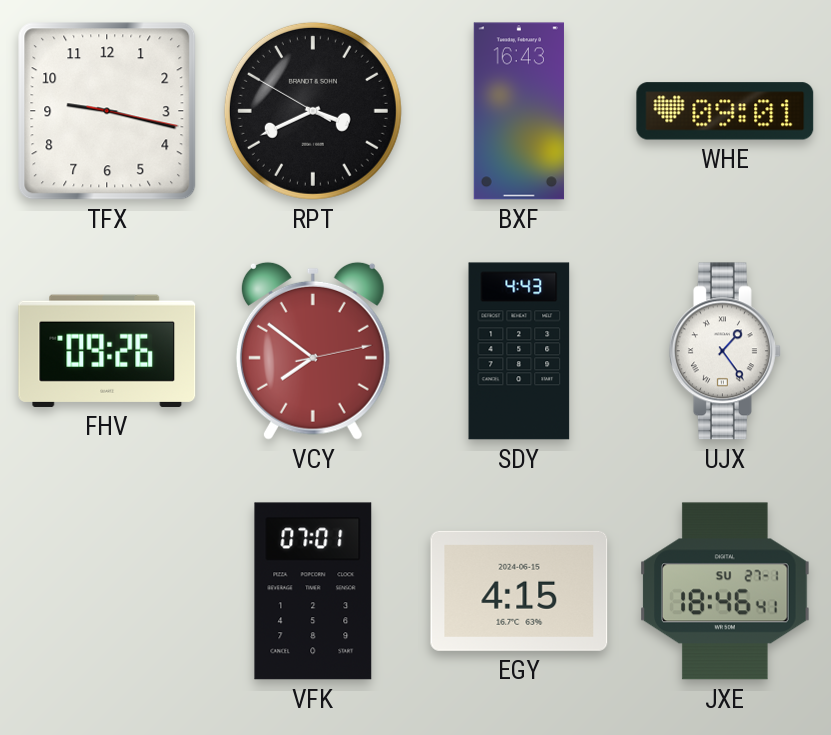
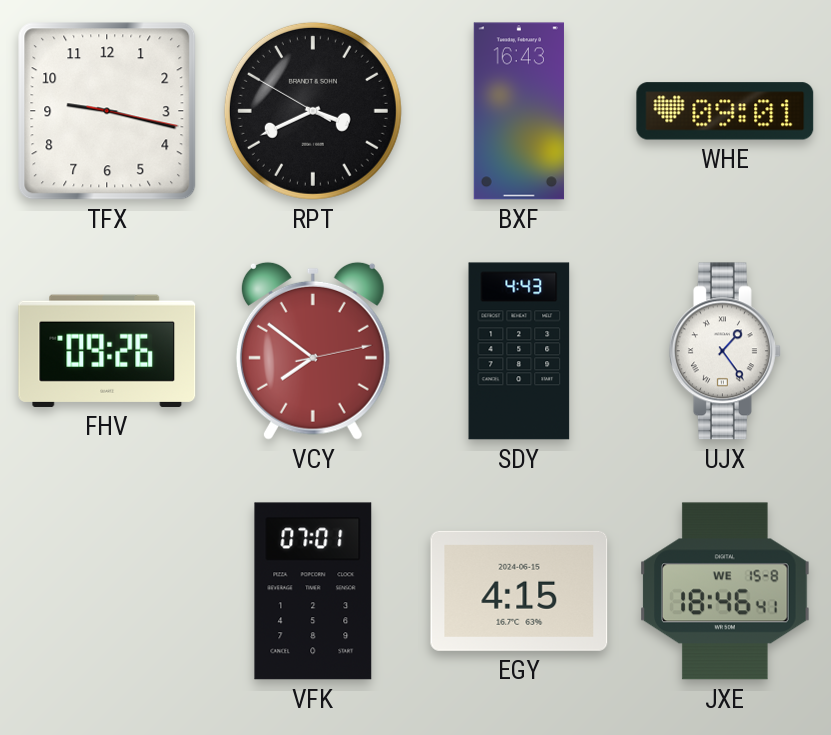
JXE date: SU 27-1 -> WE 15-8 (725, 591)
